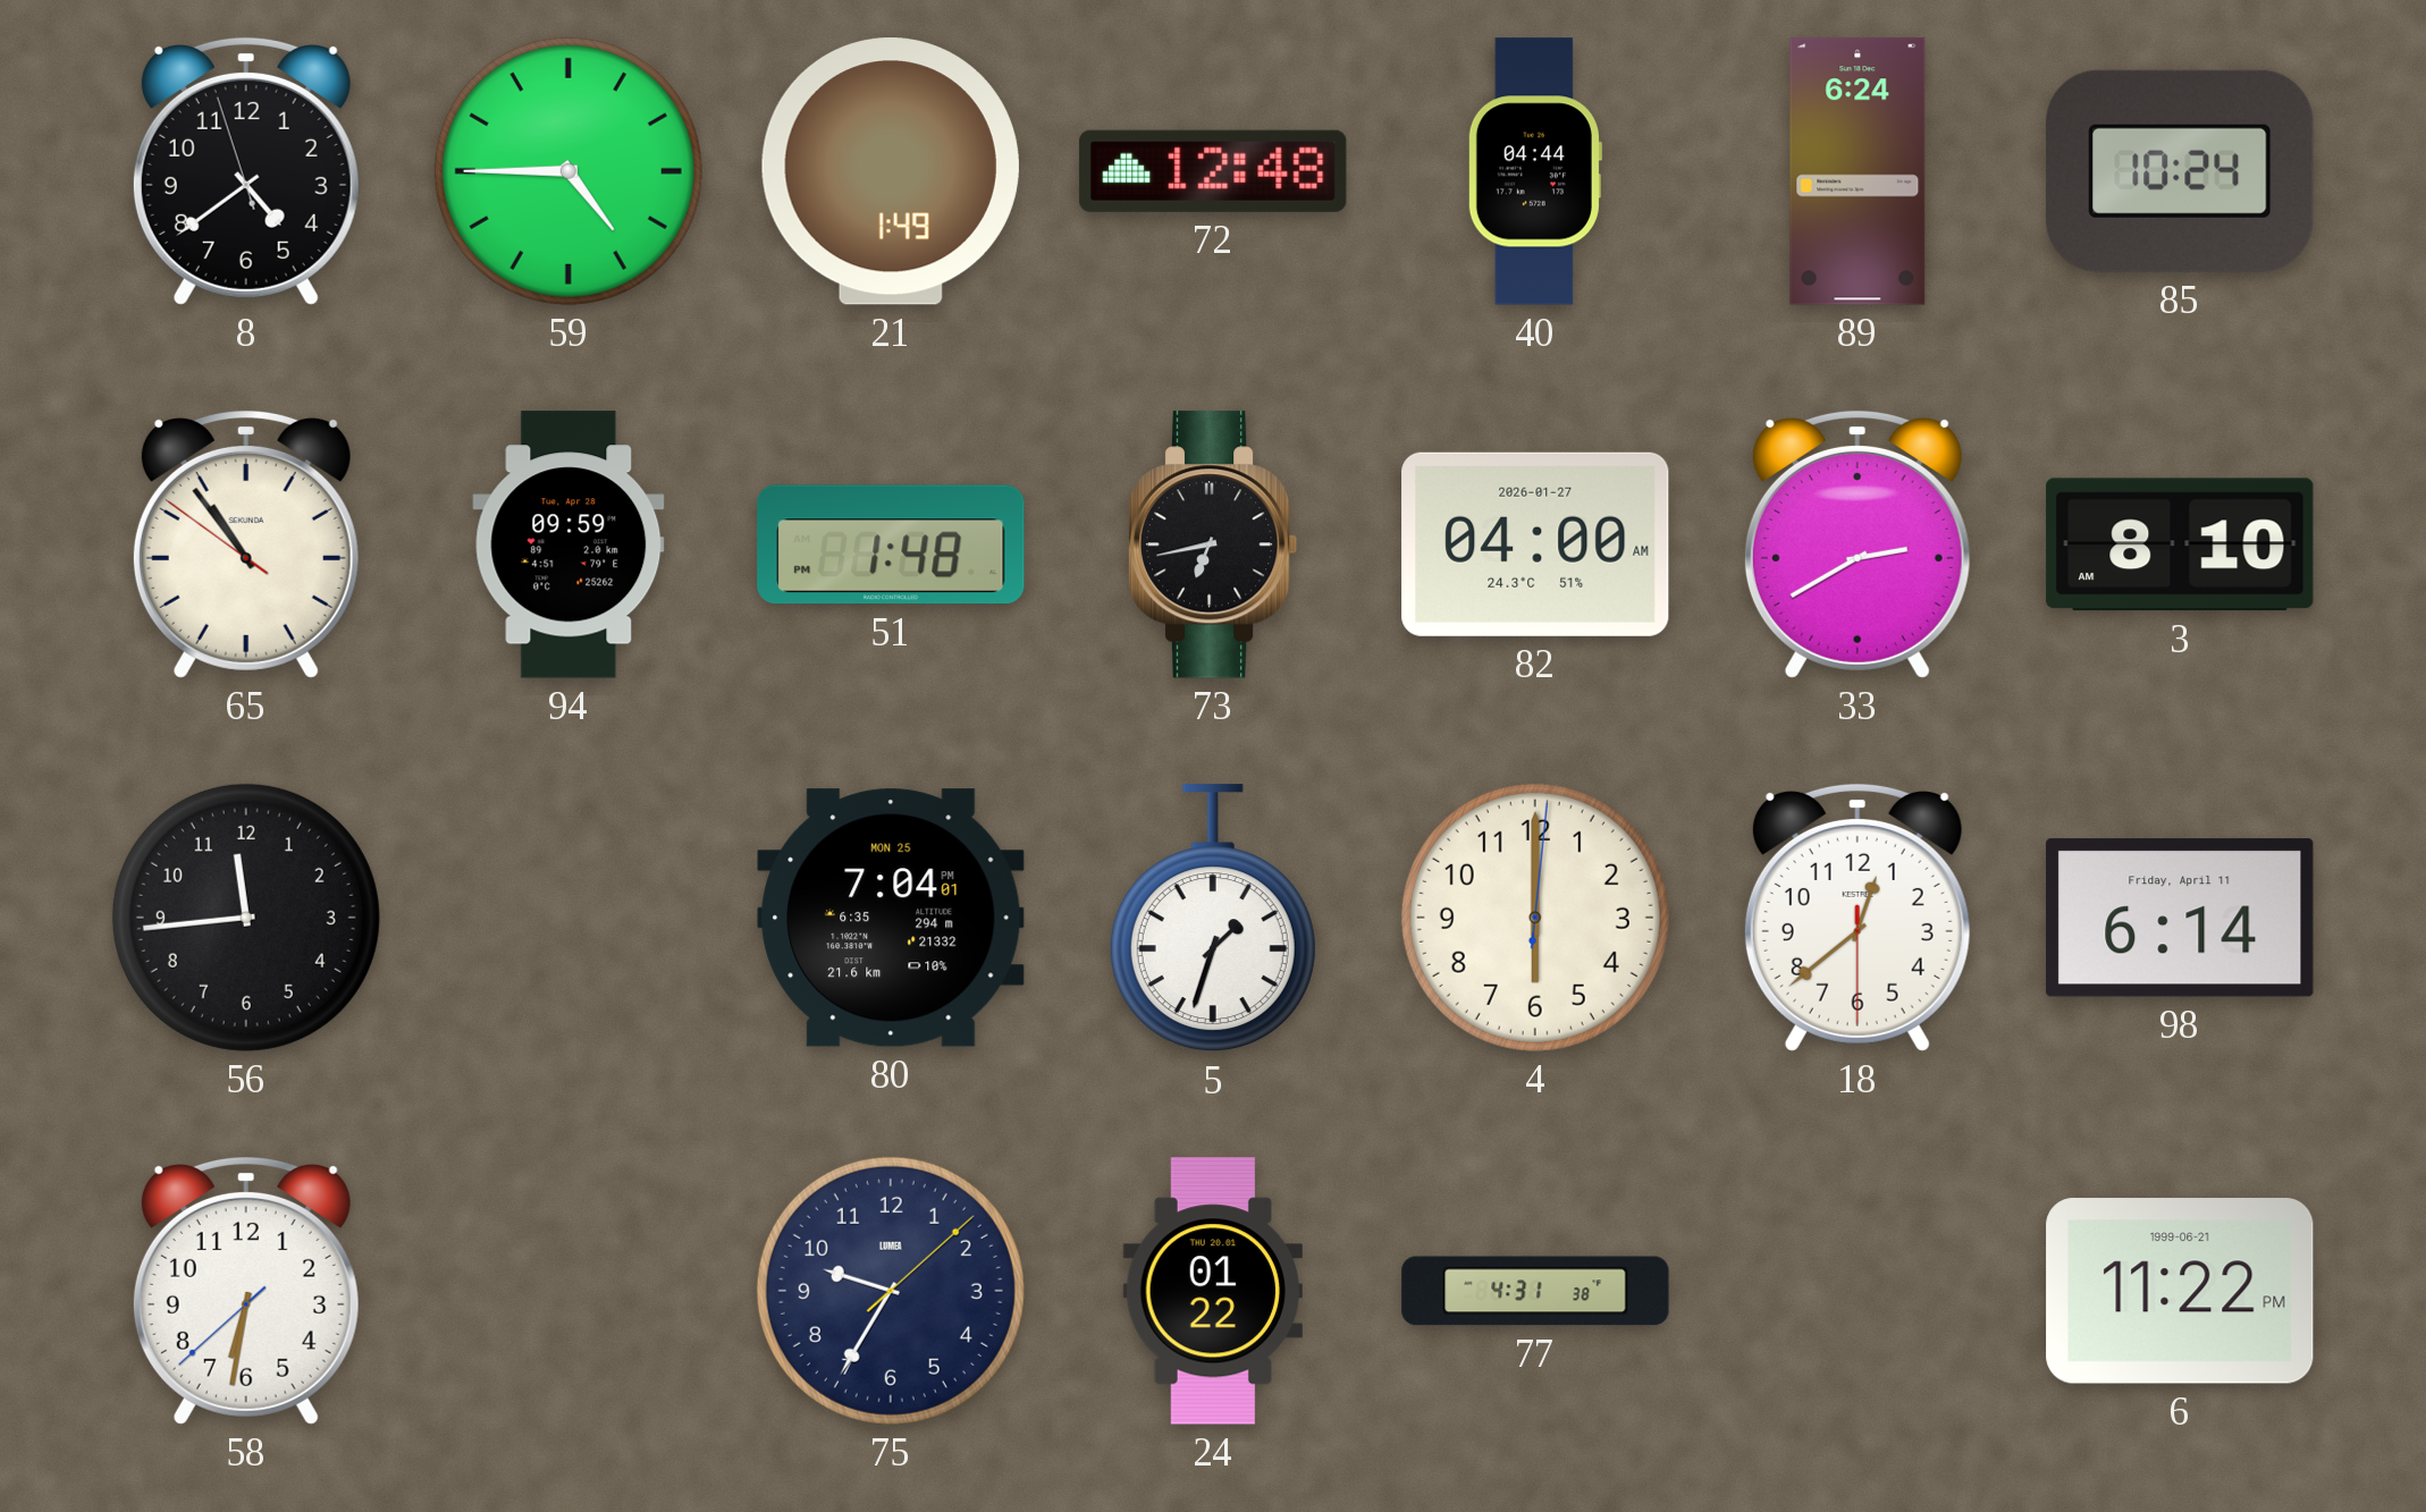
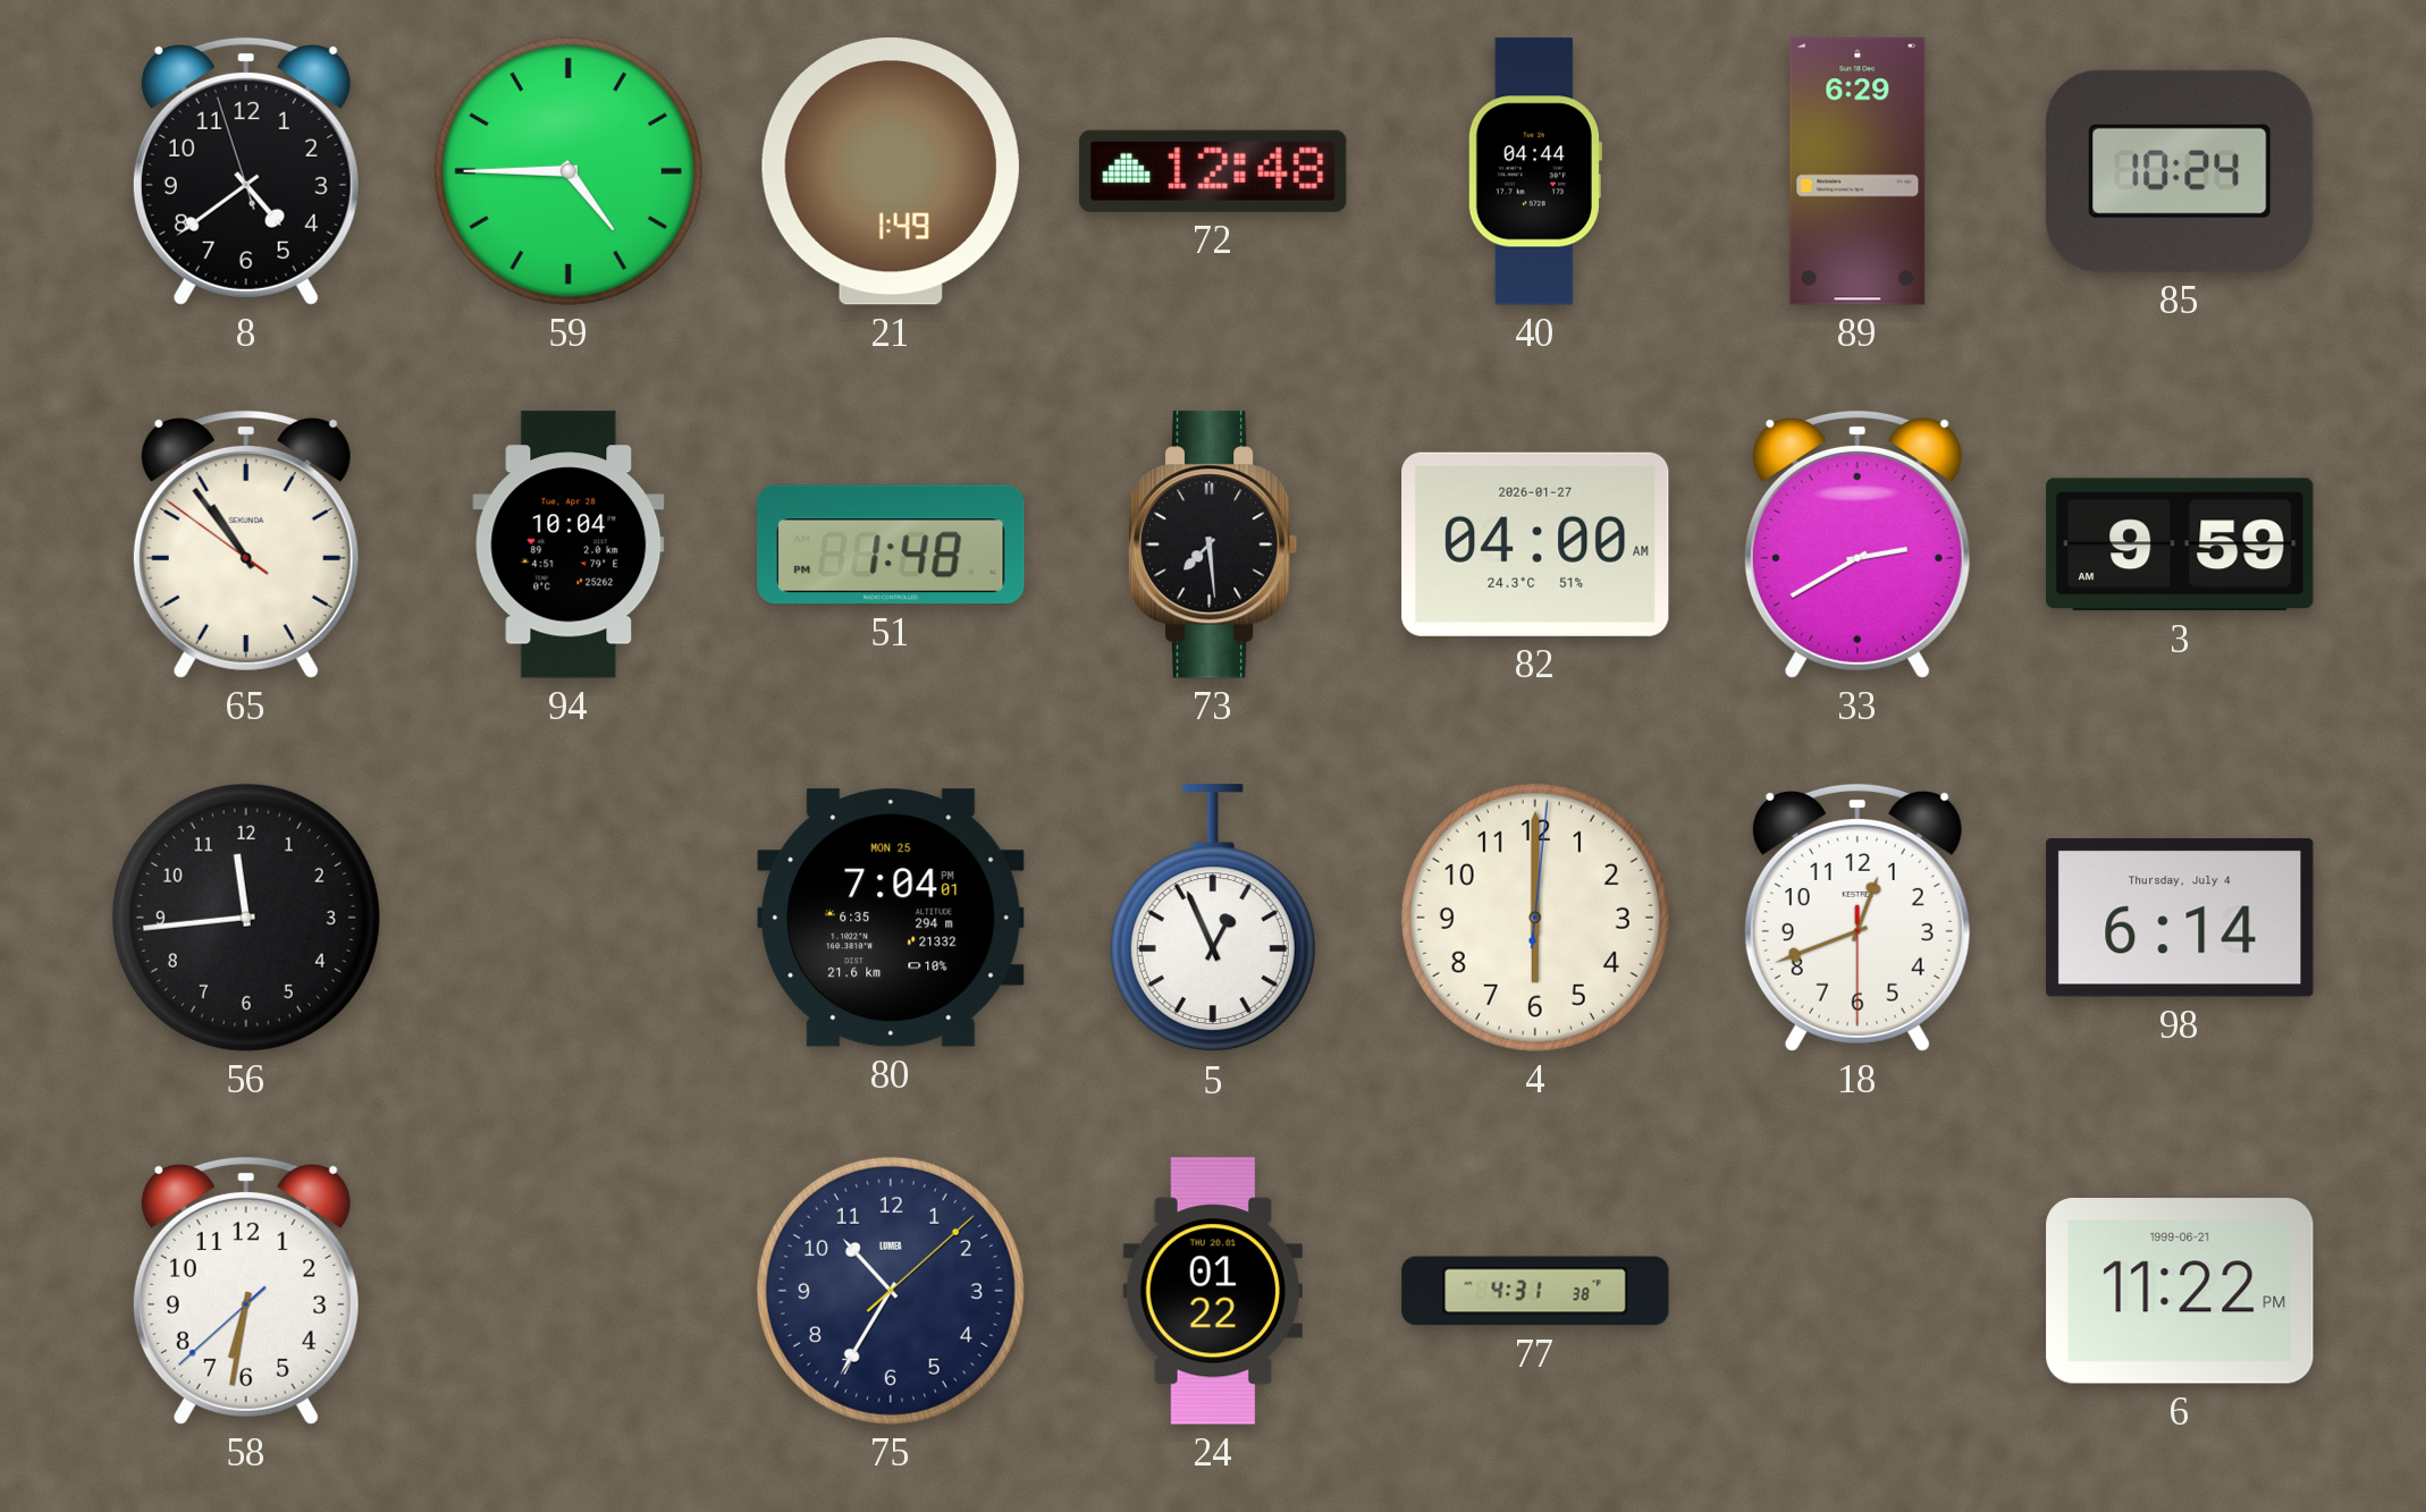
89: 6:24 -> 6:29 (1858, 171)
94: 09:59 -> 10:04 (568, 544)
73: 6:43 -> 7:29 (1213, 544)
3: 8:10 -> 9:59 (2180, 544)
5: 1:33 -> 12:56 (1213, 919)
18: 12:38 -> 12:41 (1858, 918)
98 date: Friday, April 11 -> Thursday, July 4 (2180, 918)
75: 9:35 -> 10:35 (891, 1291)
